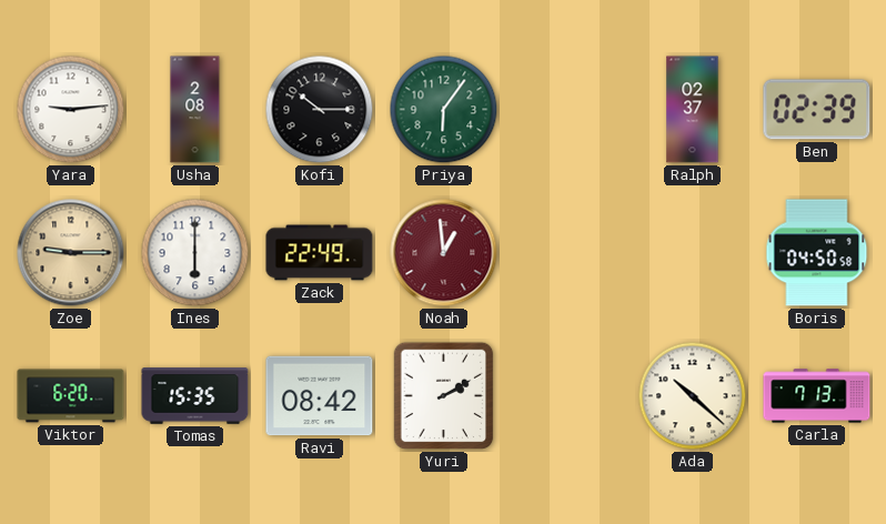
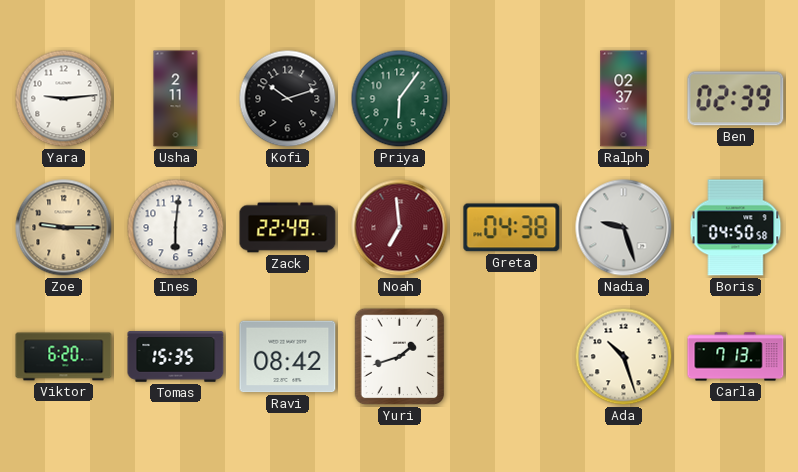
Usha: 2:08 -> 2:11 (176, 99)
Kofi: 10:15 -> 10:12 (288, 99)
Ines: 6:00 -> 6:01 (176, 228)
Noah: 12:59 -> 6:59 (400, 228)
Greta: none -> 04:38 (512, 228)
Nadia: none -> 9:27 (624, 228)
Yuri: 2:10 -> 1:42 (400, 357)
Ada: 10:22 -> 10:27 (624, 357)
